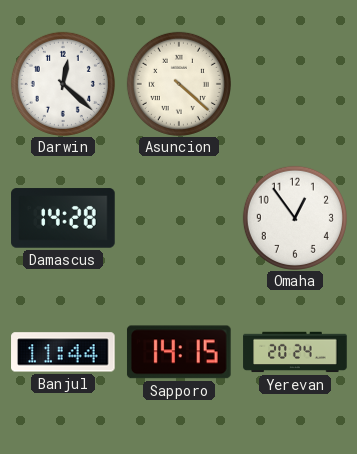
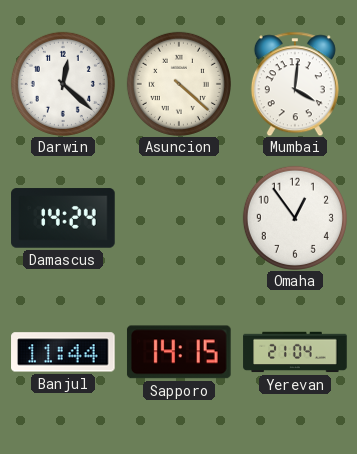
Mumbai: none -> 4:01 (295, 84)
Damascus: 14:28 -> 14:24 (63, 218)
Yerevan: 20:24 -> 21:04 (295, 352)
